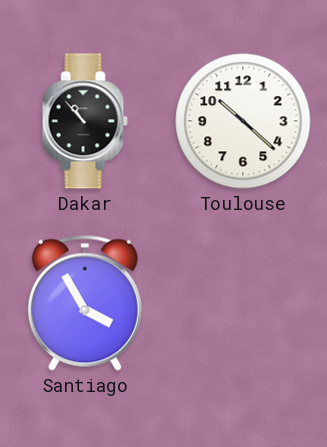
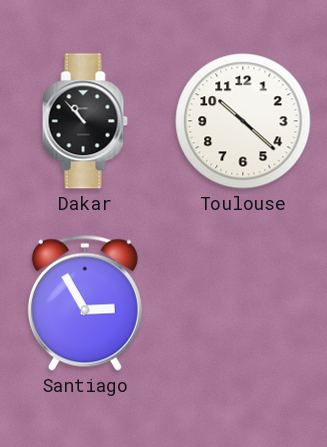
Santiago: 3:55 -> 2:55 (85, 303)
